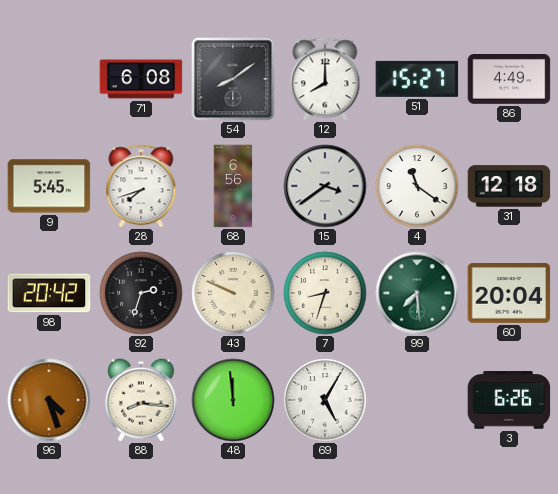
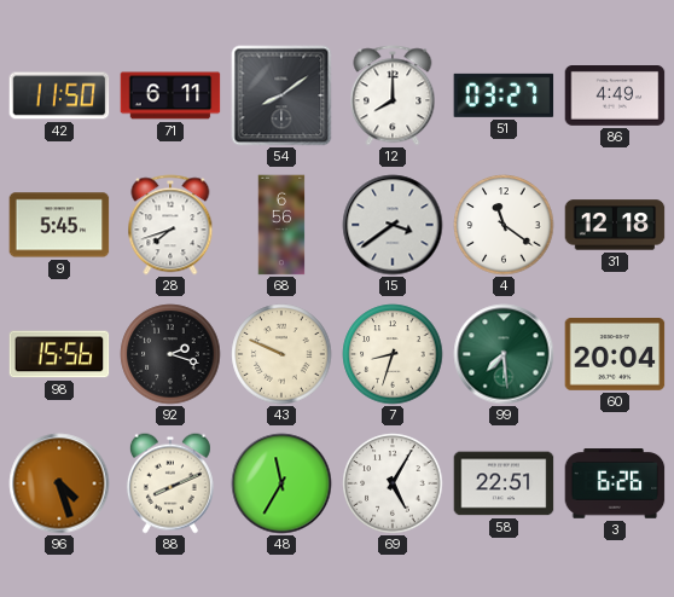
42: none -> 11:50 (59, 95)
71: 6:08 -> 6:11 (170, 95)
51: 15:27 -> 03:27 (504, 95)
98: 20:42 -> 15:56 (59, 354)
92: 2:33 -> 2:18 (170, 354)
88: 8:16 -> 8:11 (170, 483)
48: 11:59 -> 11:35 (281, 483)
58: none -> 22:51 (504, 483)
